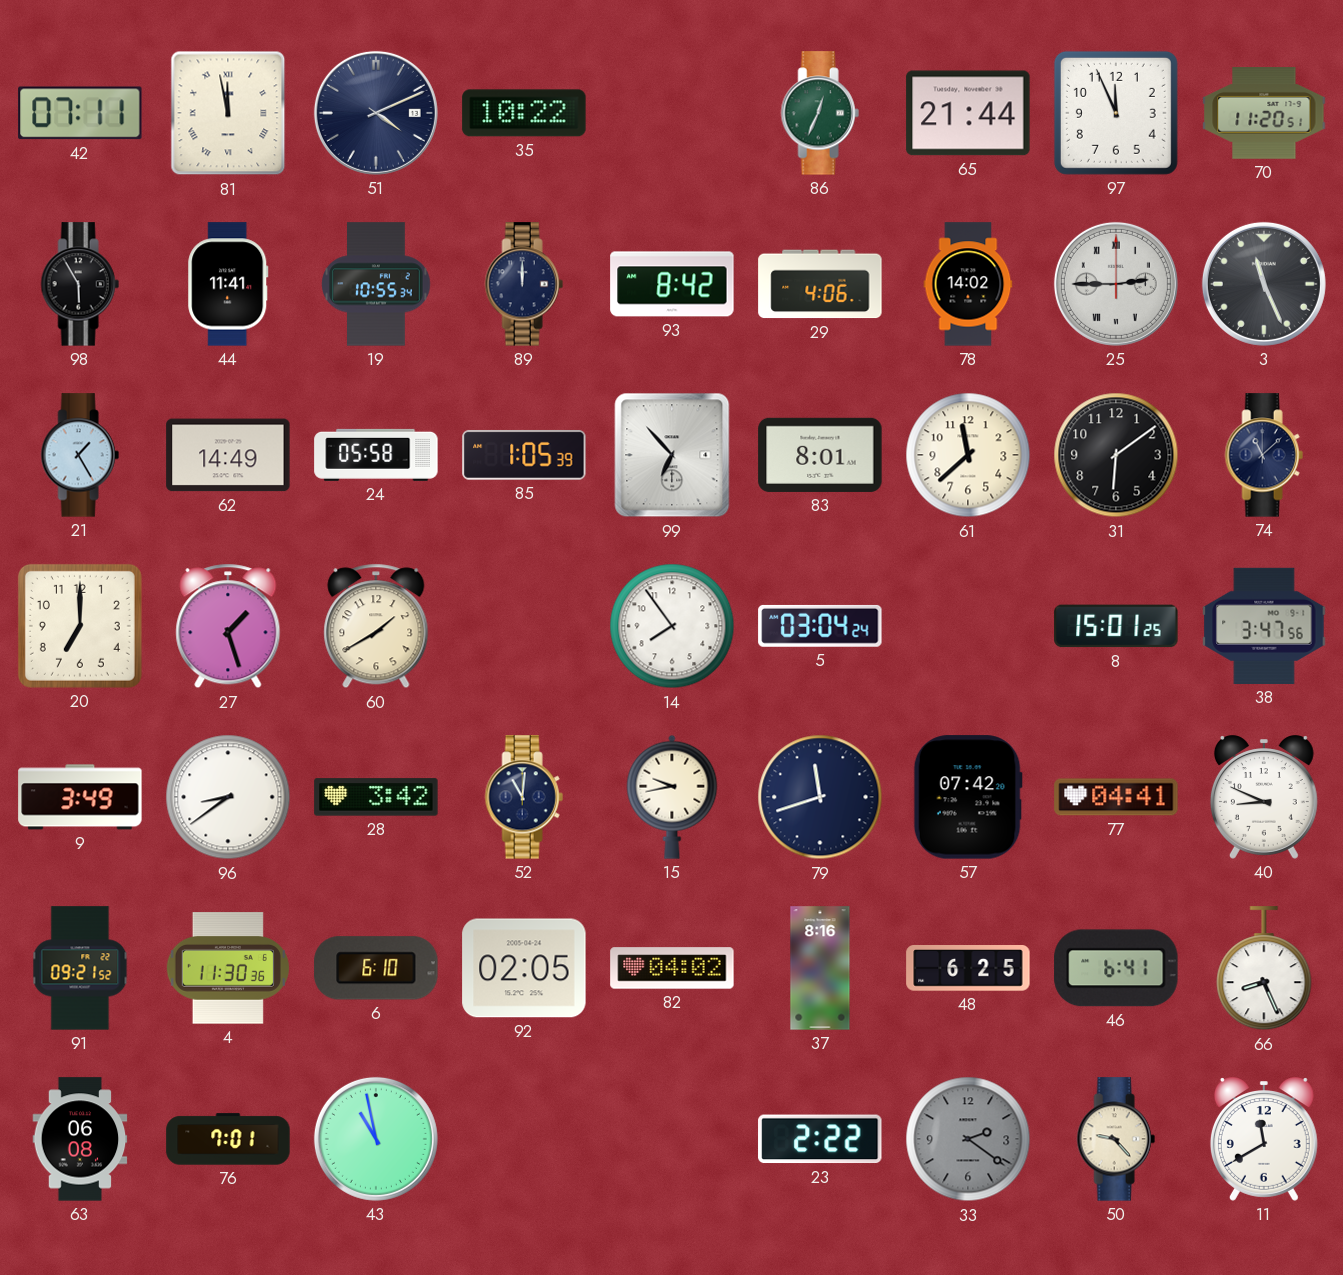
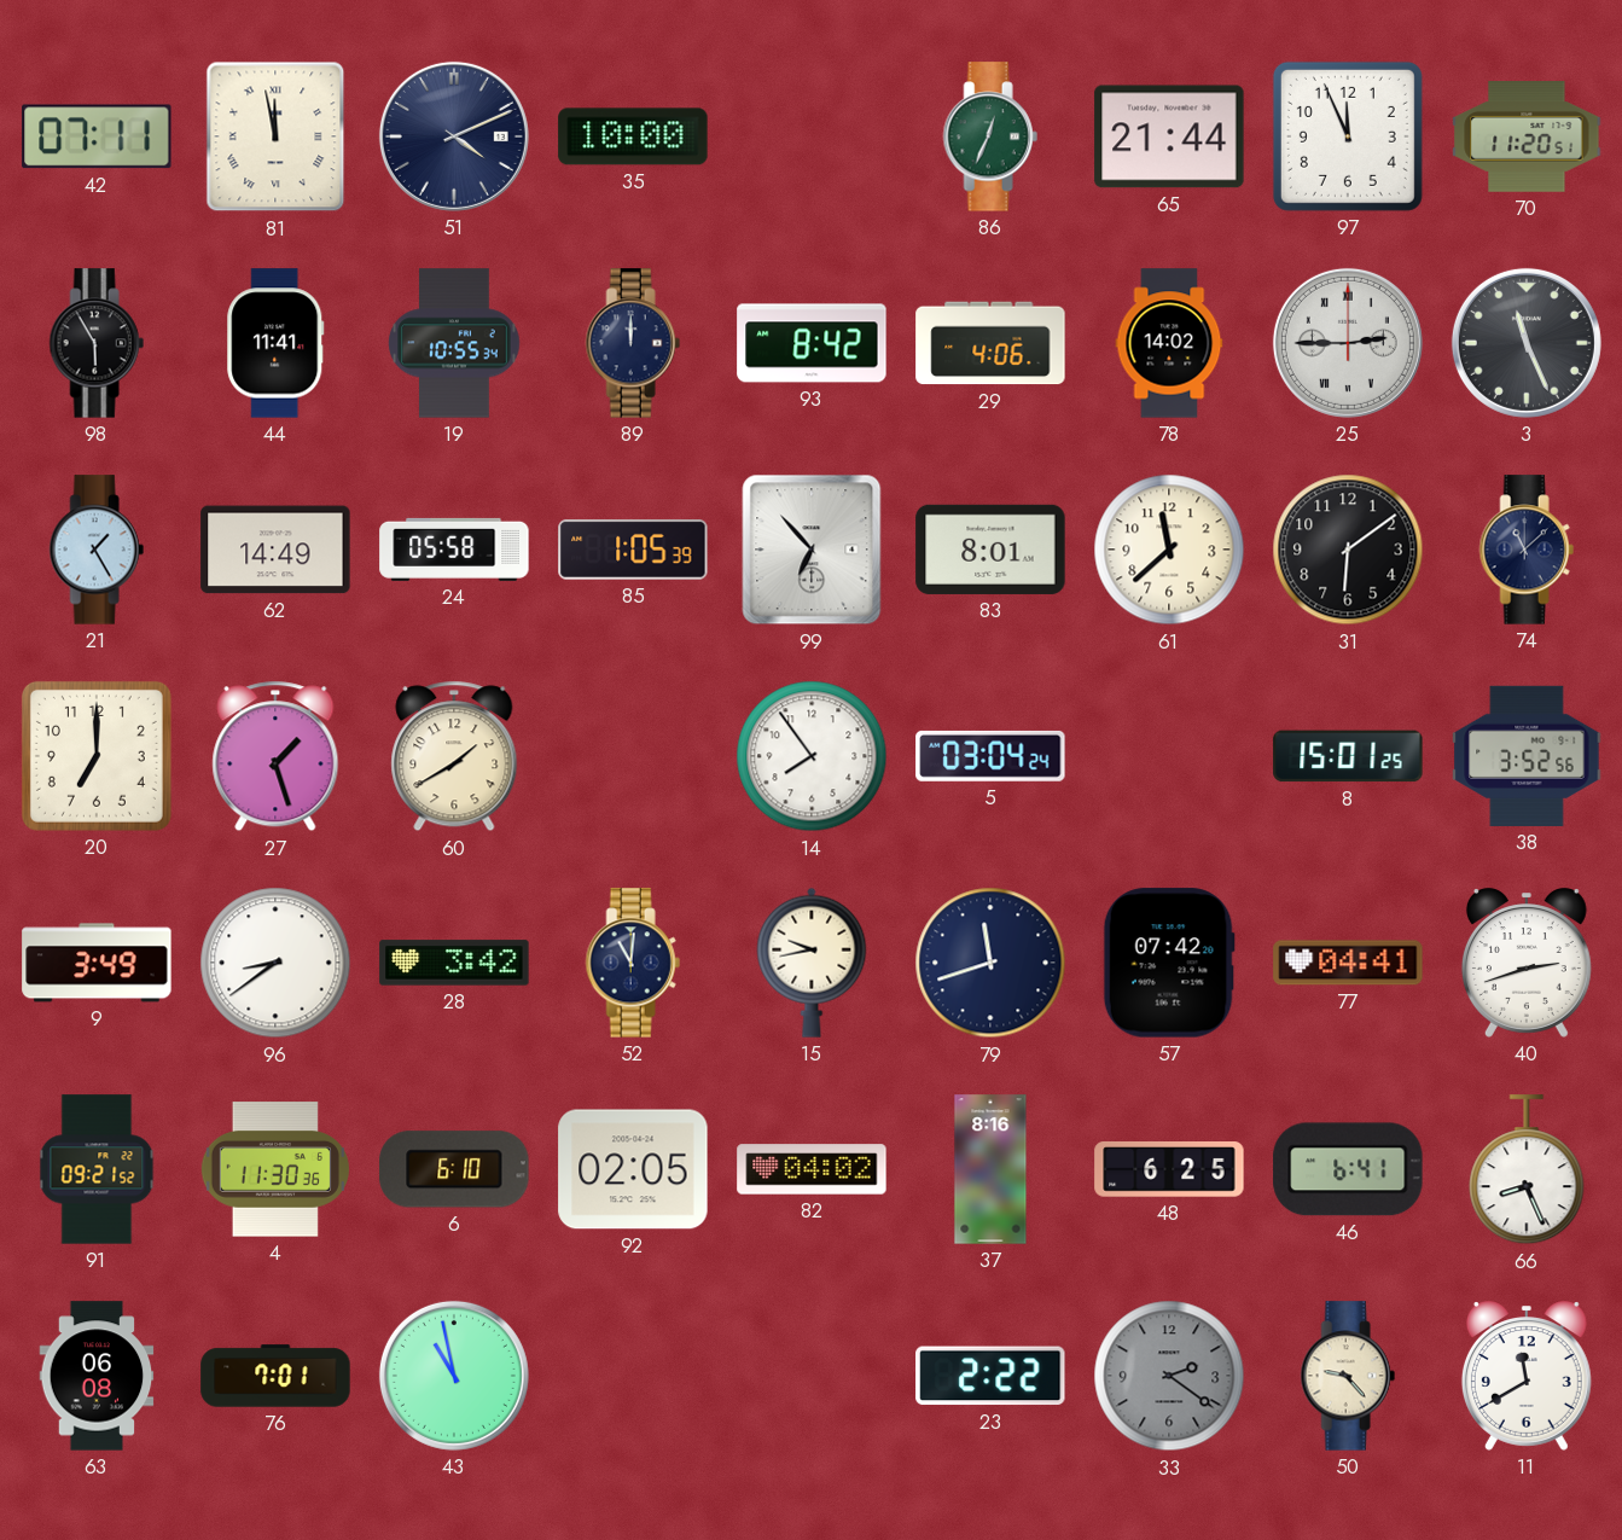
35: 10:22 -> 10:00 (633, 136)
38: 3:47 -> 3:52 (1527, 756)
40: 8:49 -> 2:42 (1527, 963)
